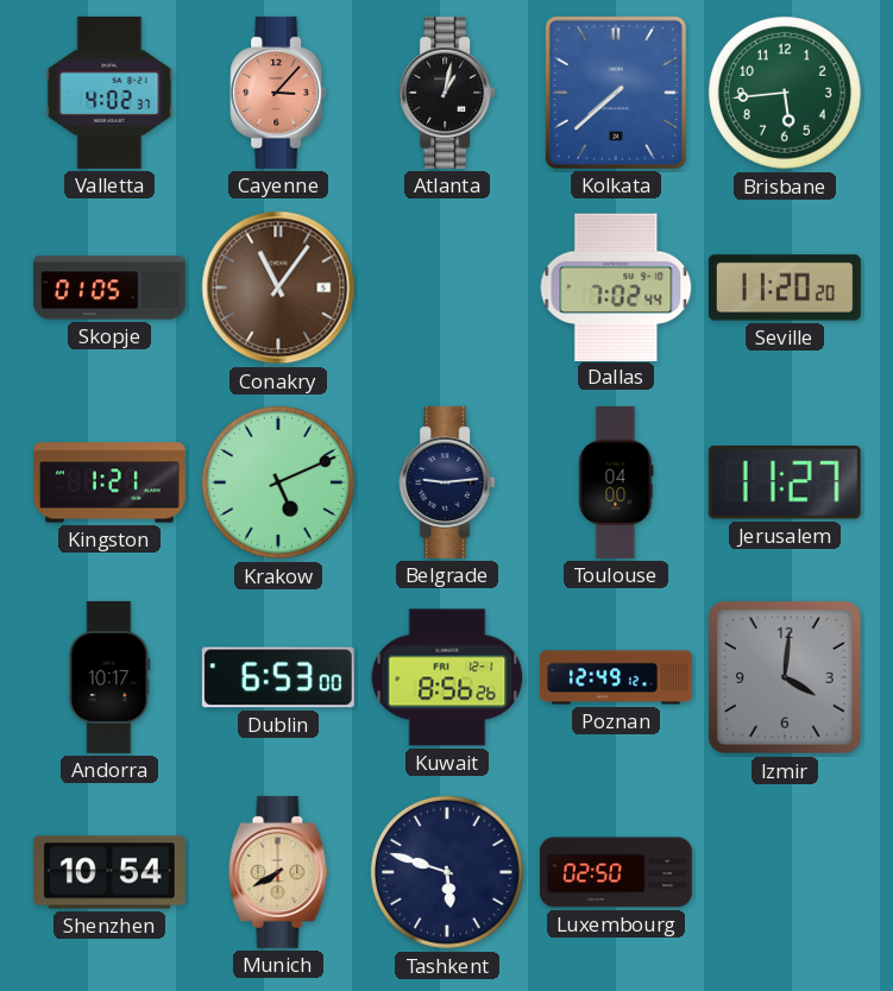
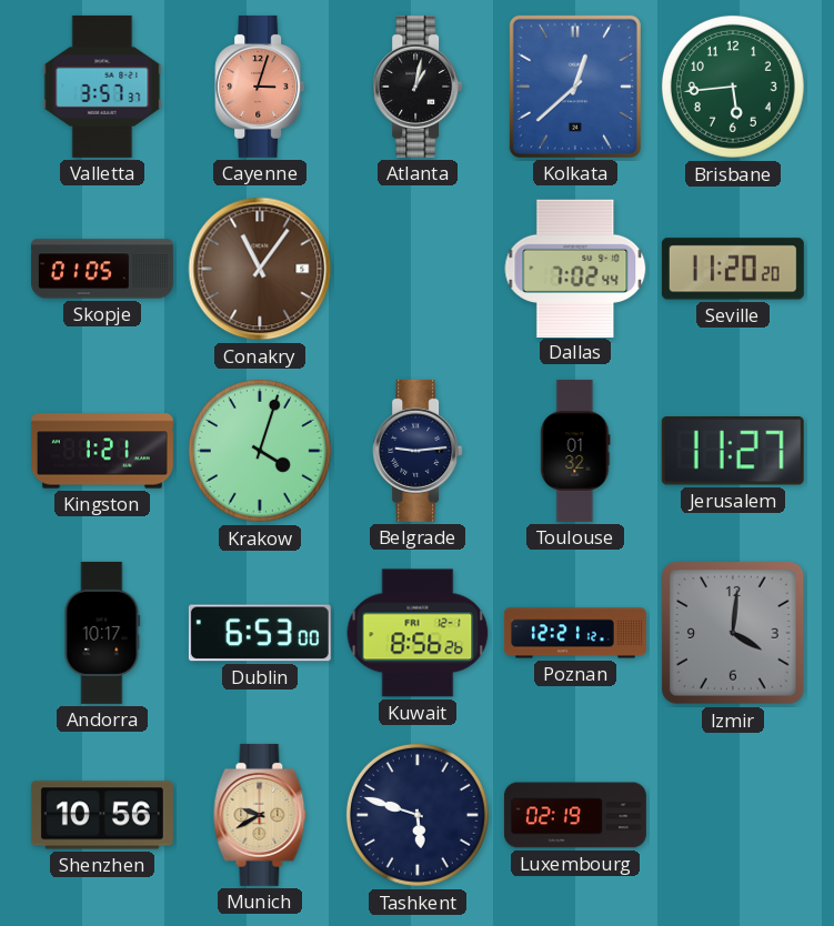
Valletta: 4:02 -> 3:57 (102, 87)
Cayenne: 3:07 -> 3:03 (260, 87)
Kolkata: 7:38 -> 12:38 (575, 87)
Krakow: 5:11 -> 4:03 (260, 451)
Toulouse: 04:00 -> 01:32 (575, 451)
Poznan: 12:49 -> 12:21 (575, 633)
Shenzhen: 10:54 -> 10:56 (102, 815)
Munich: 7:40 -> 9:40 (260, 815)
Luxembourg: 02:50 -> 02:19 (575, 815)
